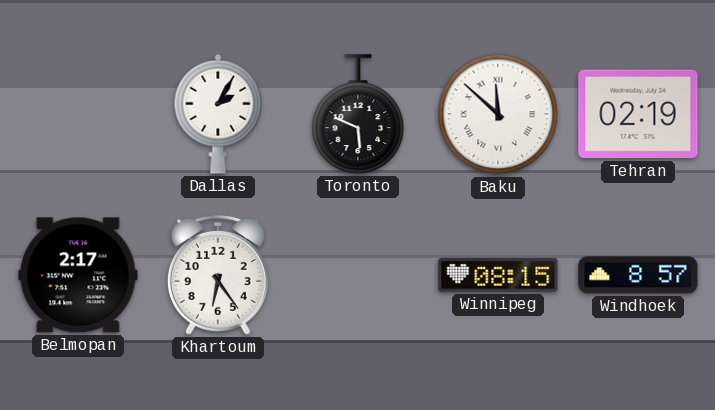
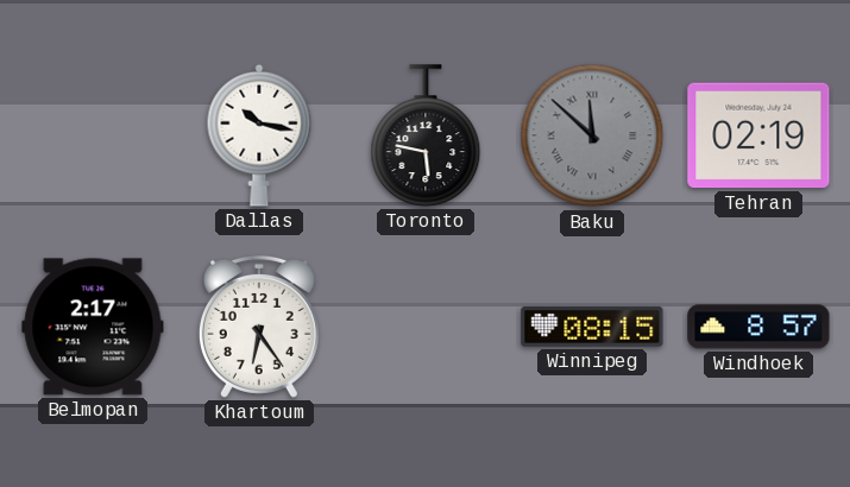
Dallas: 2:05 -> 10:17 (259, 135)
Toronto: 5:49 -> 5:47 (426, 135)
Baku dial: white -> grey (592, 135)
